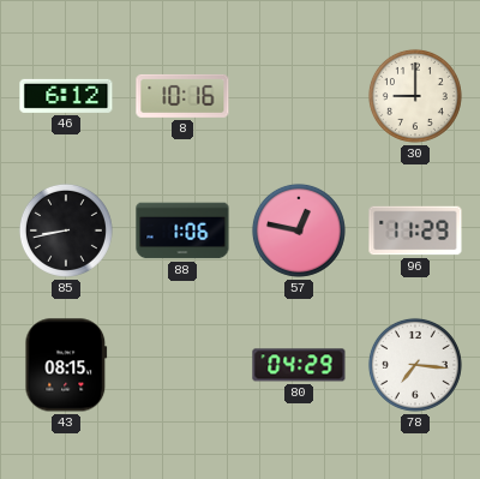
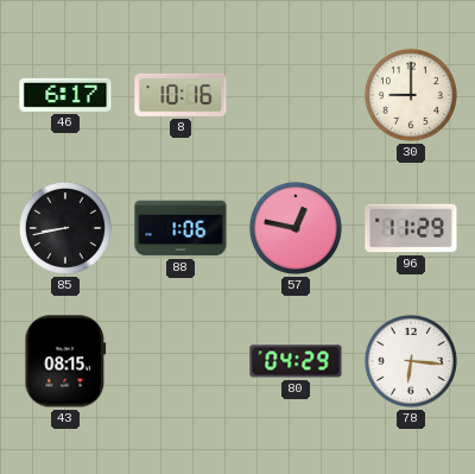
46: 6:12 -> 6:17 (65, 95)
78: 7:16 -> 6:16 (411, 361)
